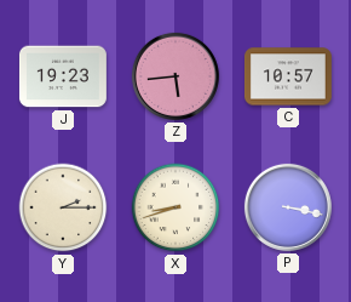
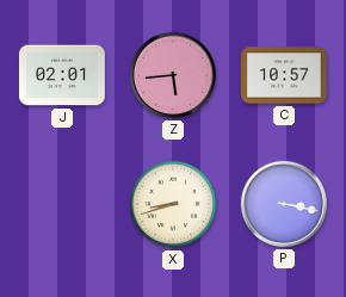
J: 19:23 -> 02:01 (62, 75)
Y: 2:15 -> none (63, 207)
